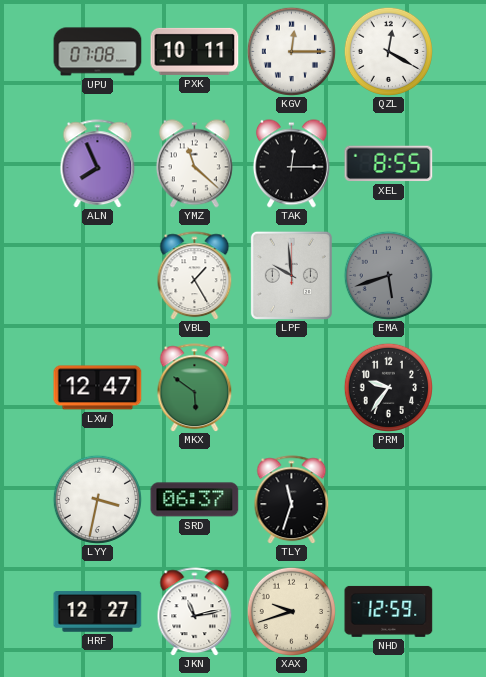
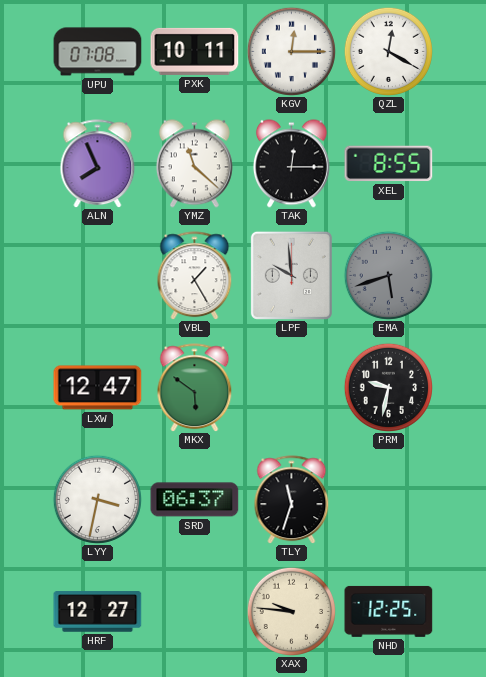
PRM: 9:36 -> 9:32 (388, 387)
JKN: 11:13 -> none (195, 612)
XAX: 9:42 -> 9:46 (291, 611)
NHD: 12:59 -> 12:25 (389, 611)
